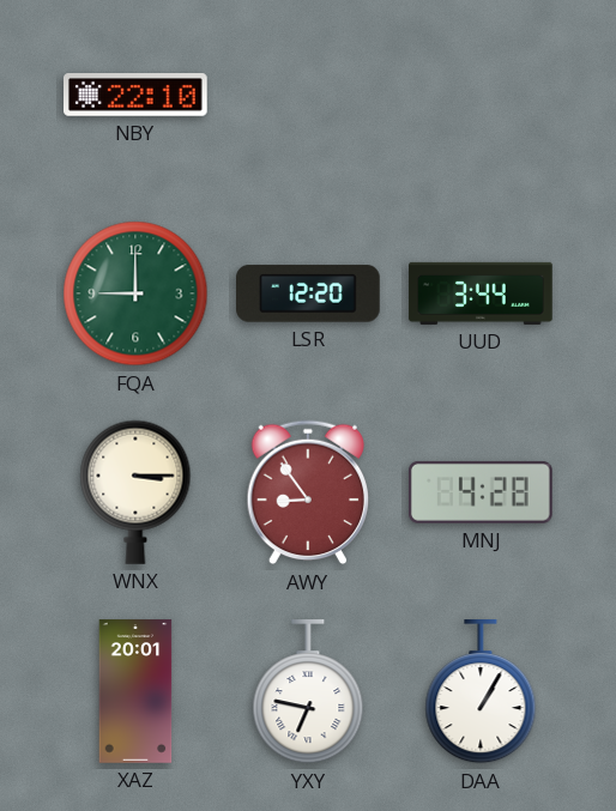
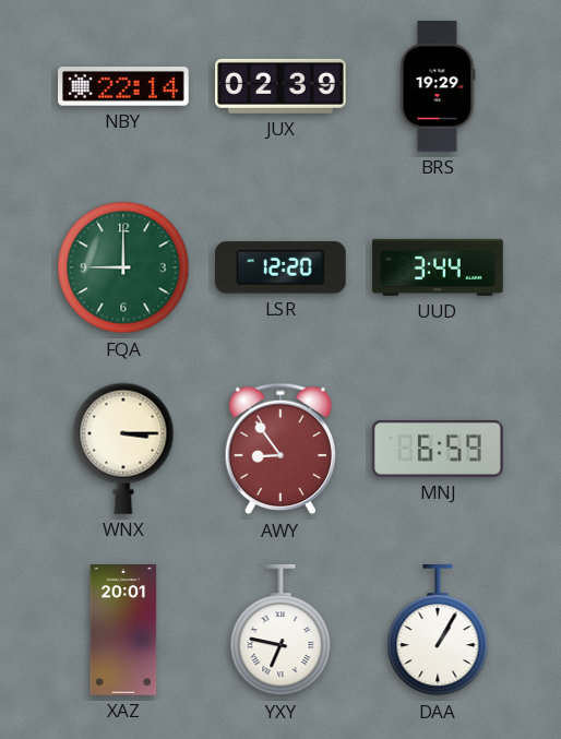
NBY: 22:10 -> 22:14 (124, 87)
JUX: none -> 02:39 (282, 86)
BRS: none -> 19:29 (438, 86)
MNJ: 4:28 -> 6:59 (438, 449)
